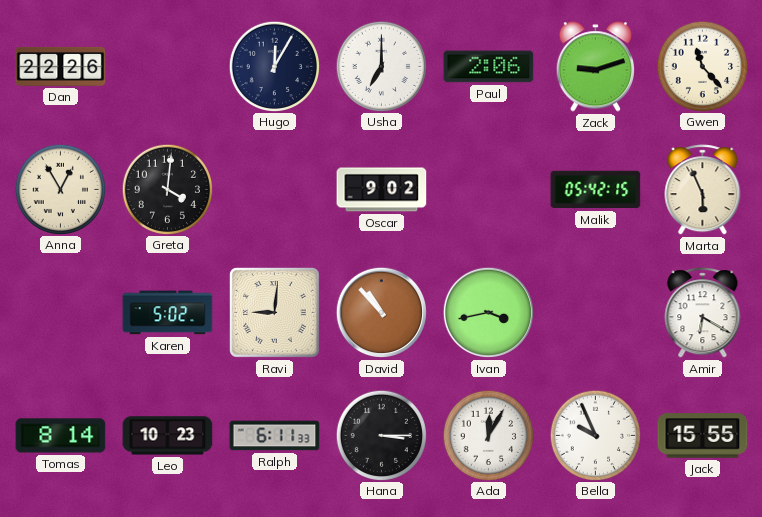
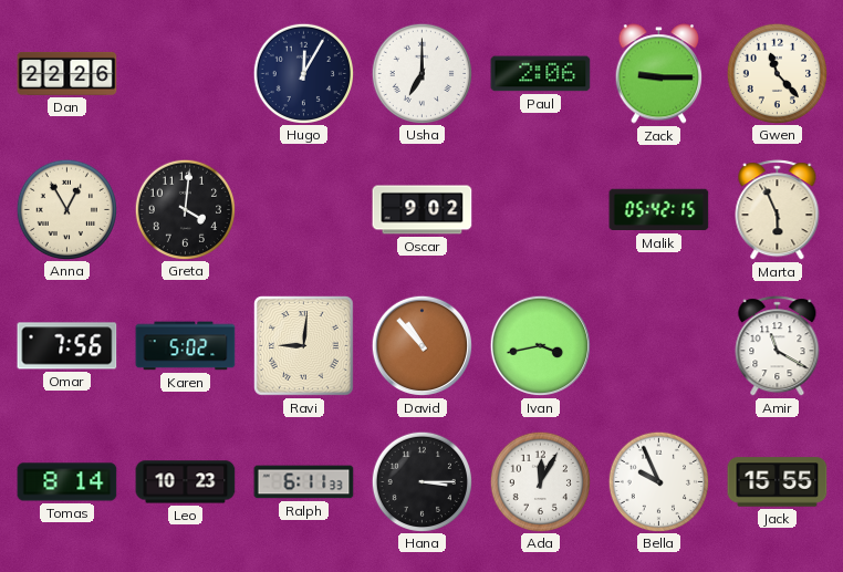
Zack: 9:12 -> 9:15 (658, 74)
Omar: none -> 7:56 (67, 346)
Amir: 6:20 -> 11:20 (778, 346)
